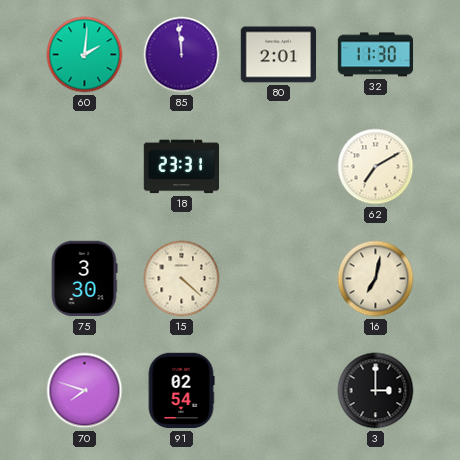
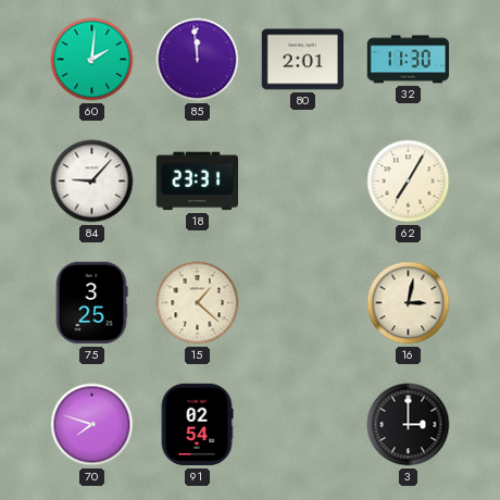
84: none -> 9:07 (92, 182)
62: 7:10 -> 7:05 (409, 182)
75: 3:30 -> 3:25 (91, 303)
15: 4:22 -> 1:22 (198, 303)
16: 7:02 -> 3:02 (409, 303)
